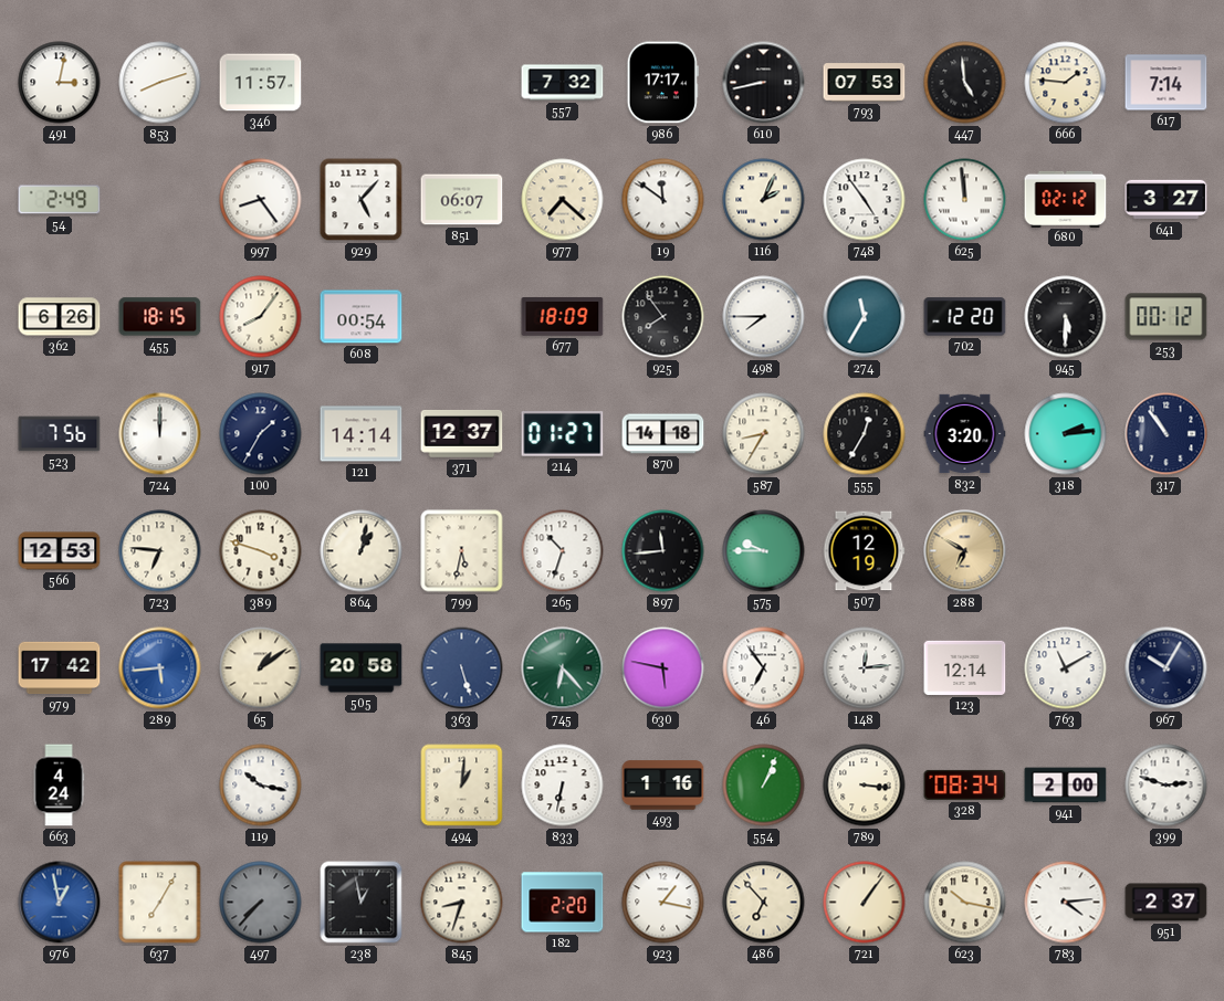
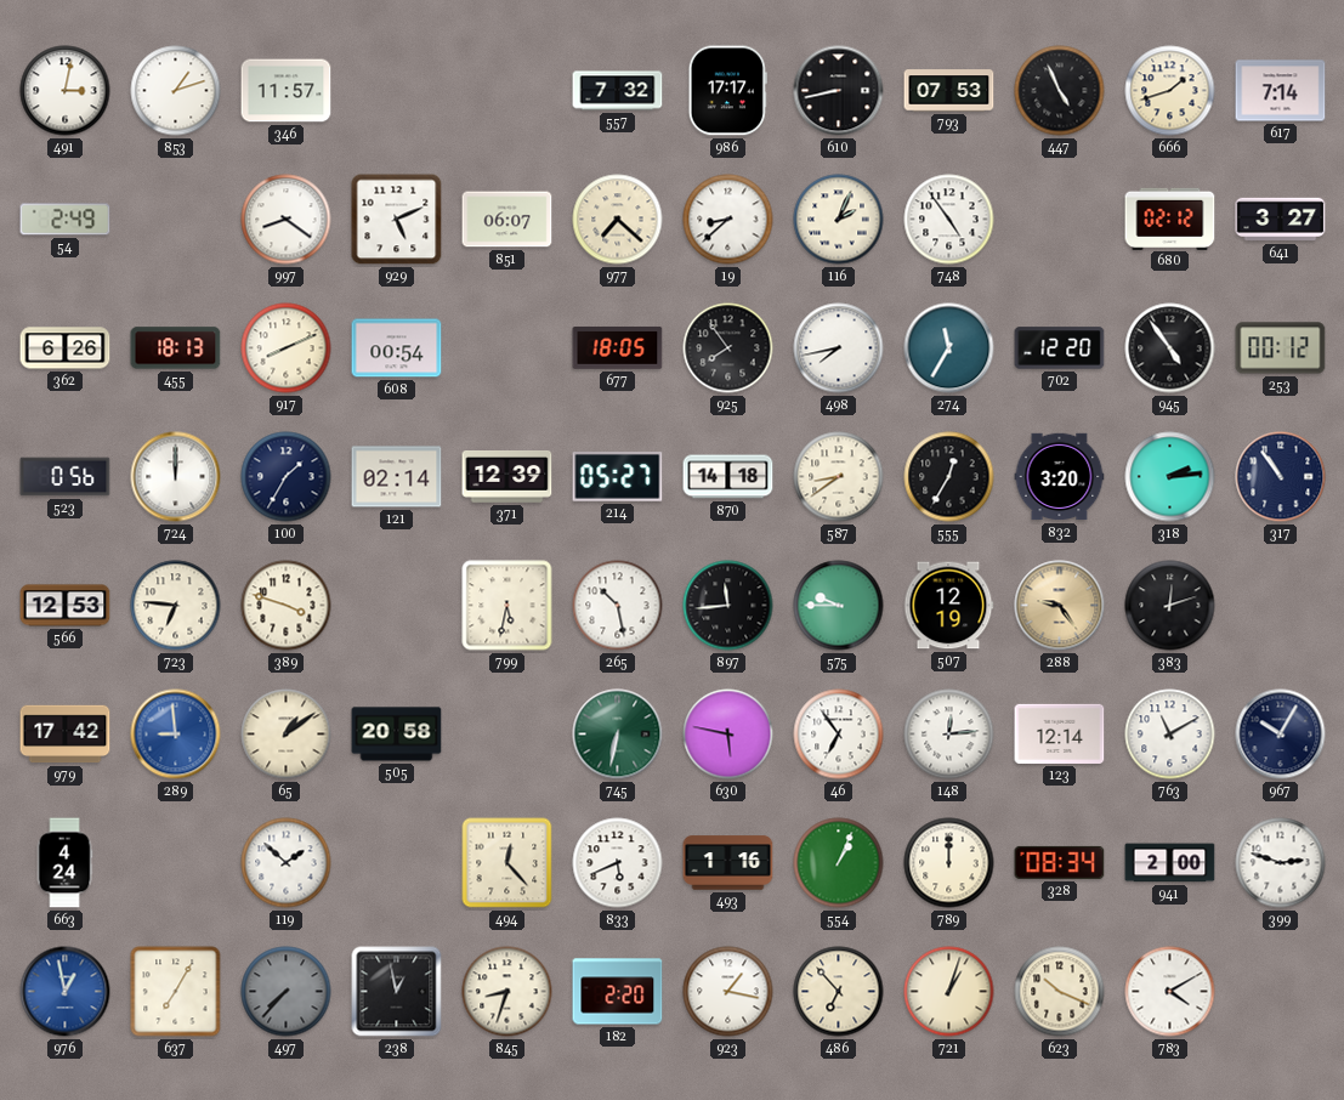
853: 8:12 -> 1:12 (176, 91)
447: 4:59 -> 4:56 (1060, 91)
666: 1:46 -> 1:42 (1170, 91)
997: 8:24 -> 8:21 (287, 220)
929: 5:07 -> 5:11 (397, 220)
19: 11:51 -> 8:38 (728, 220)
625: 11:59 -> none (965, 200)
455: 18:15 -> 18:13 (176, 348)
917: 8:06 -> 8:11 (287, 348)
677: 18:09 -> 18:05 (618, 347)
498: 7:45 -> 7:43 (839, 348)
945: 5:30 -> 4:54 (1170, 348)
523: 7:56 -> 0:56 (66, 477)
121: 14:14 -> 02:14 (397, 477)
371: 12:37 -> 12:39 (507, 477)
214: 01:27 -> 05:27 (618, 477)
587: 8:35 -> 8:39 (839, 477)
864: 1:02 -> none (362, 551)
265: 10:33 -> 10:28 (618, 606)
288: 6:50 -> 9:24 (1060, 606)
383: none -> 12:12 (1170, 606)
289: 5:44 -> 8:59 (176, 735)
363: 5:27 -> none (462, 668)
745: 6:23 -> 6:32 (618, 735)
119: 10:17 -> 1:52 (287, 863)
494: 1:01 -> 12:23 (507, 863)
833: 6:32 -> 5:41 (618, 863)
789: 3:16 -> 12:00 (949, 863)
721: 1:06 -> 1:03 (949, 992)
623: 10:17 -> 10:19 (1060, 992)
783: 4:14 -> 4:10 (1170, 992)
951: 2:37 -> none (1167, 903)
